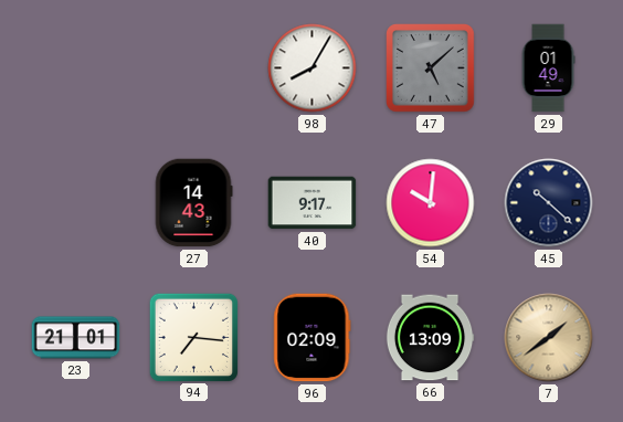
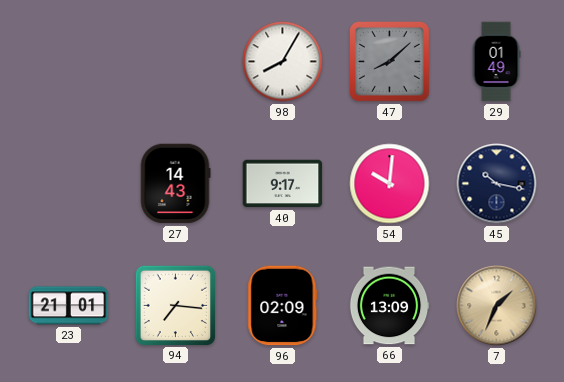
47: 5:08 -> 8:08 (390, 62)
45: 10:22 -> 10:17 (497, 184)
7: 1:39 -> 1:34 (497, 306)
